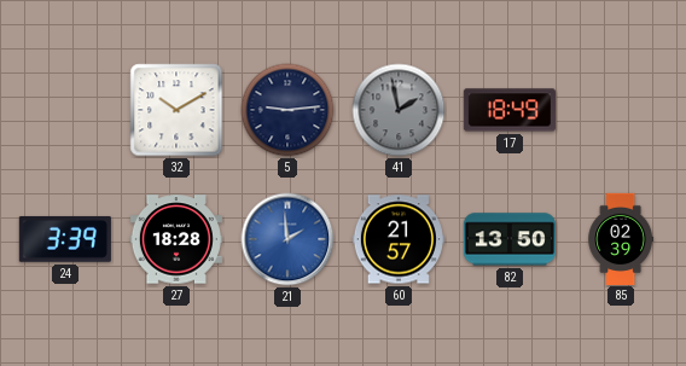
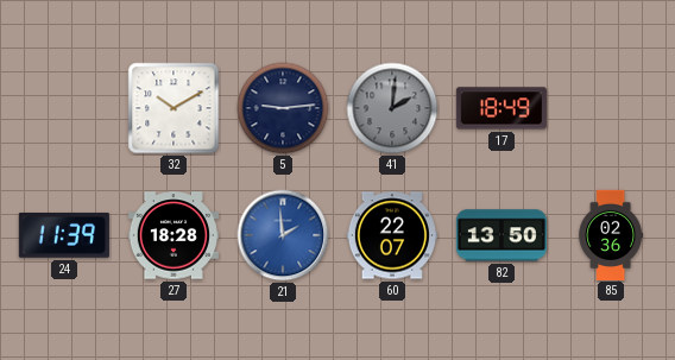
41: 1:58 -> 2:01 (392, 108)
24: 3:39 -> 11:39 (64, 235)
60: 21:57 -> 22:07 (392, 235)
85: 02:39 -> 02:36 (611, 234)
